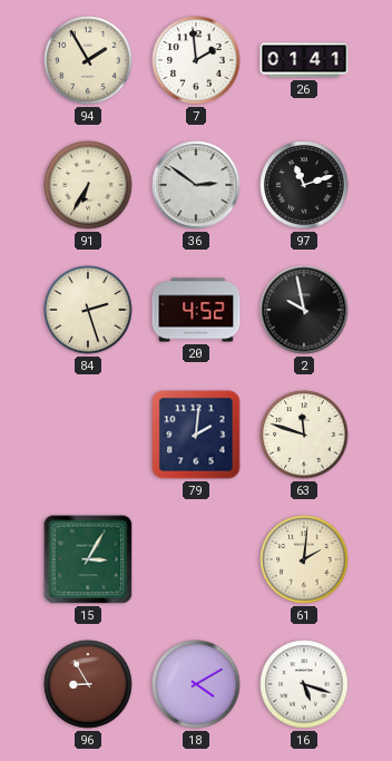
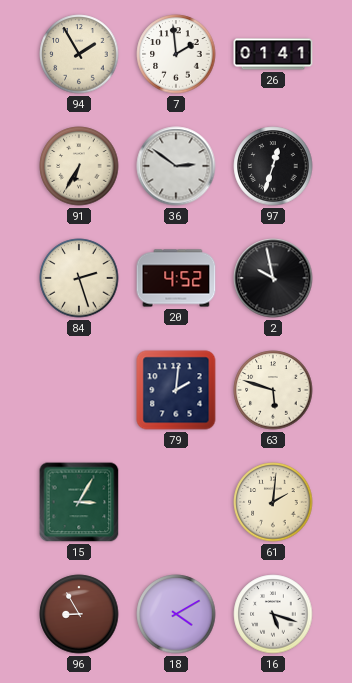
97: 11:12 -> 12:33 (273, 166)
63: 11:48 -> 5:48 (273, 390)
